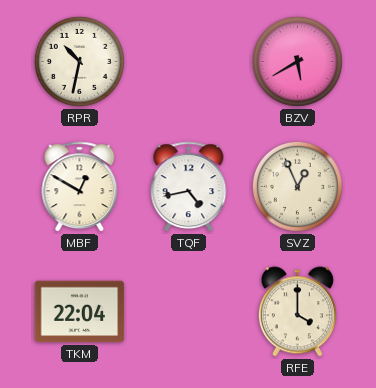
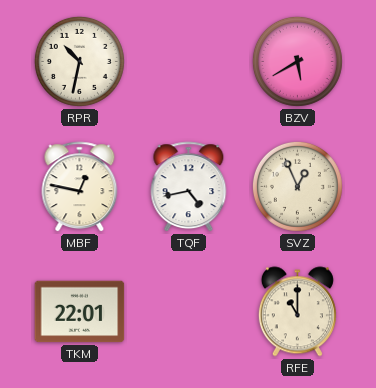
MBF: 12:50 -> 12:47 (80, 187)
TKM: 22:04 -> 22:01 (80, 312)
RFE: 4:00 -> 11:00 (297, 312)
